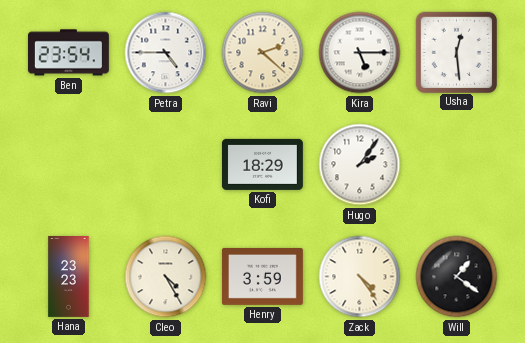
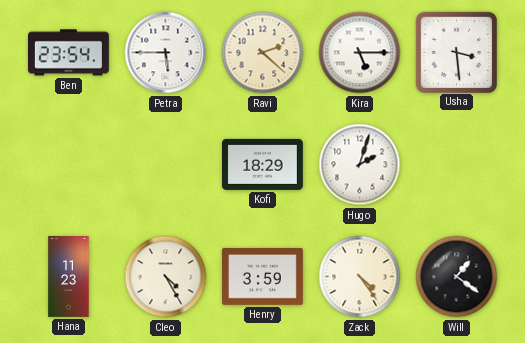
Petra: 4:45 -> 5:45 (166, 53)
Usha: 12:29 -> 3:29 (456, 52)
Hugo: 2:06 -> 2:03 (360, 165)
Hana: 23:23 -> 11:23 (69, 277)
